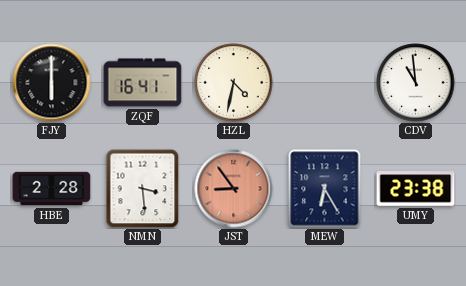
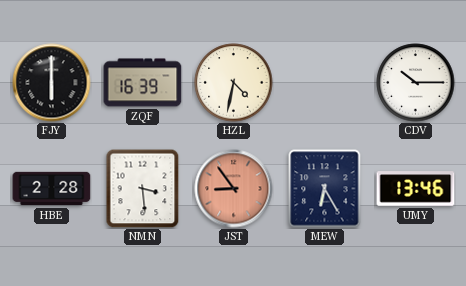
ZQF: 16:41 -> 16:39 (143, 83)
CDV: 10:59 -> 10:15 (416, 83)
UMY: 23:38 -> 13:46 (416, 189)
